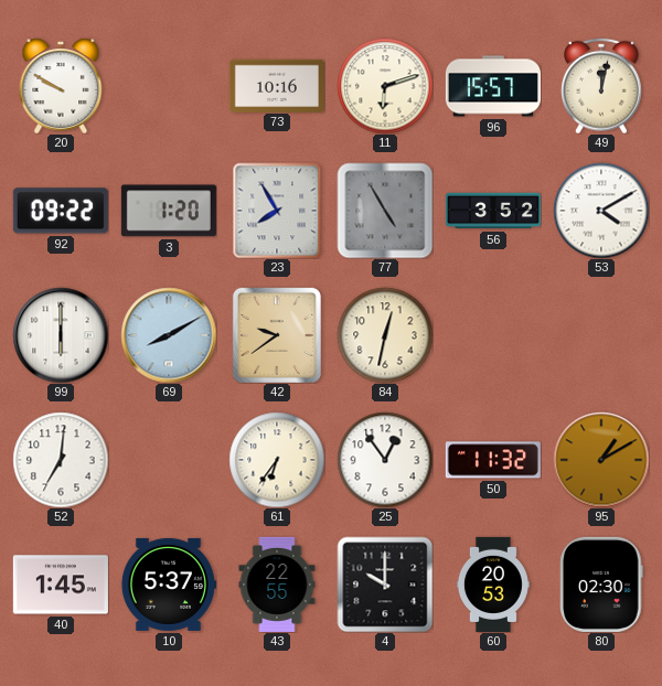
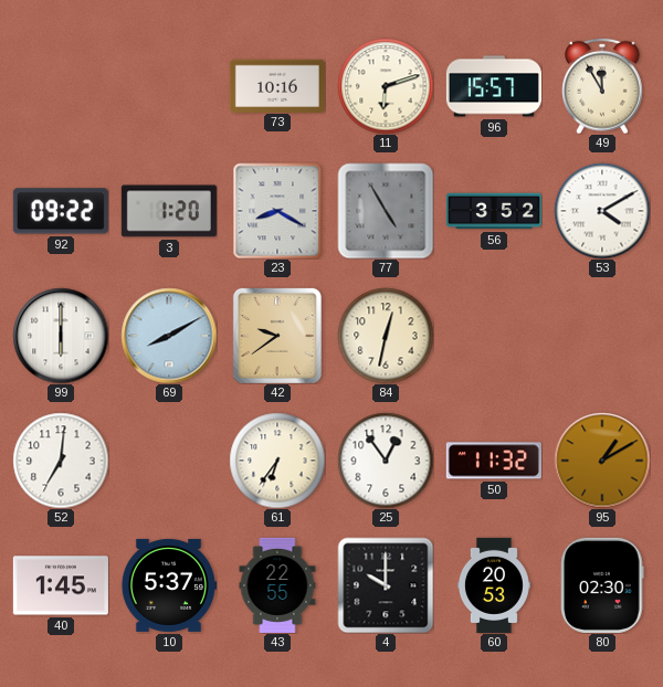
20: 9:50 -> none (61, 86)
49: 12:02 -> 11:55 (602, 86)
23: 7:55 -> 8:20 (277, 211)
